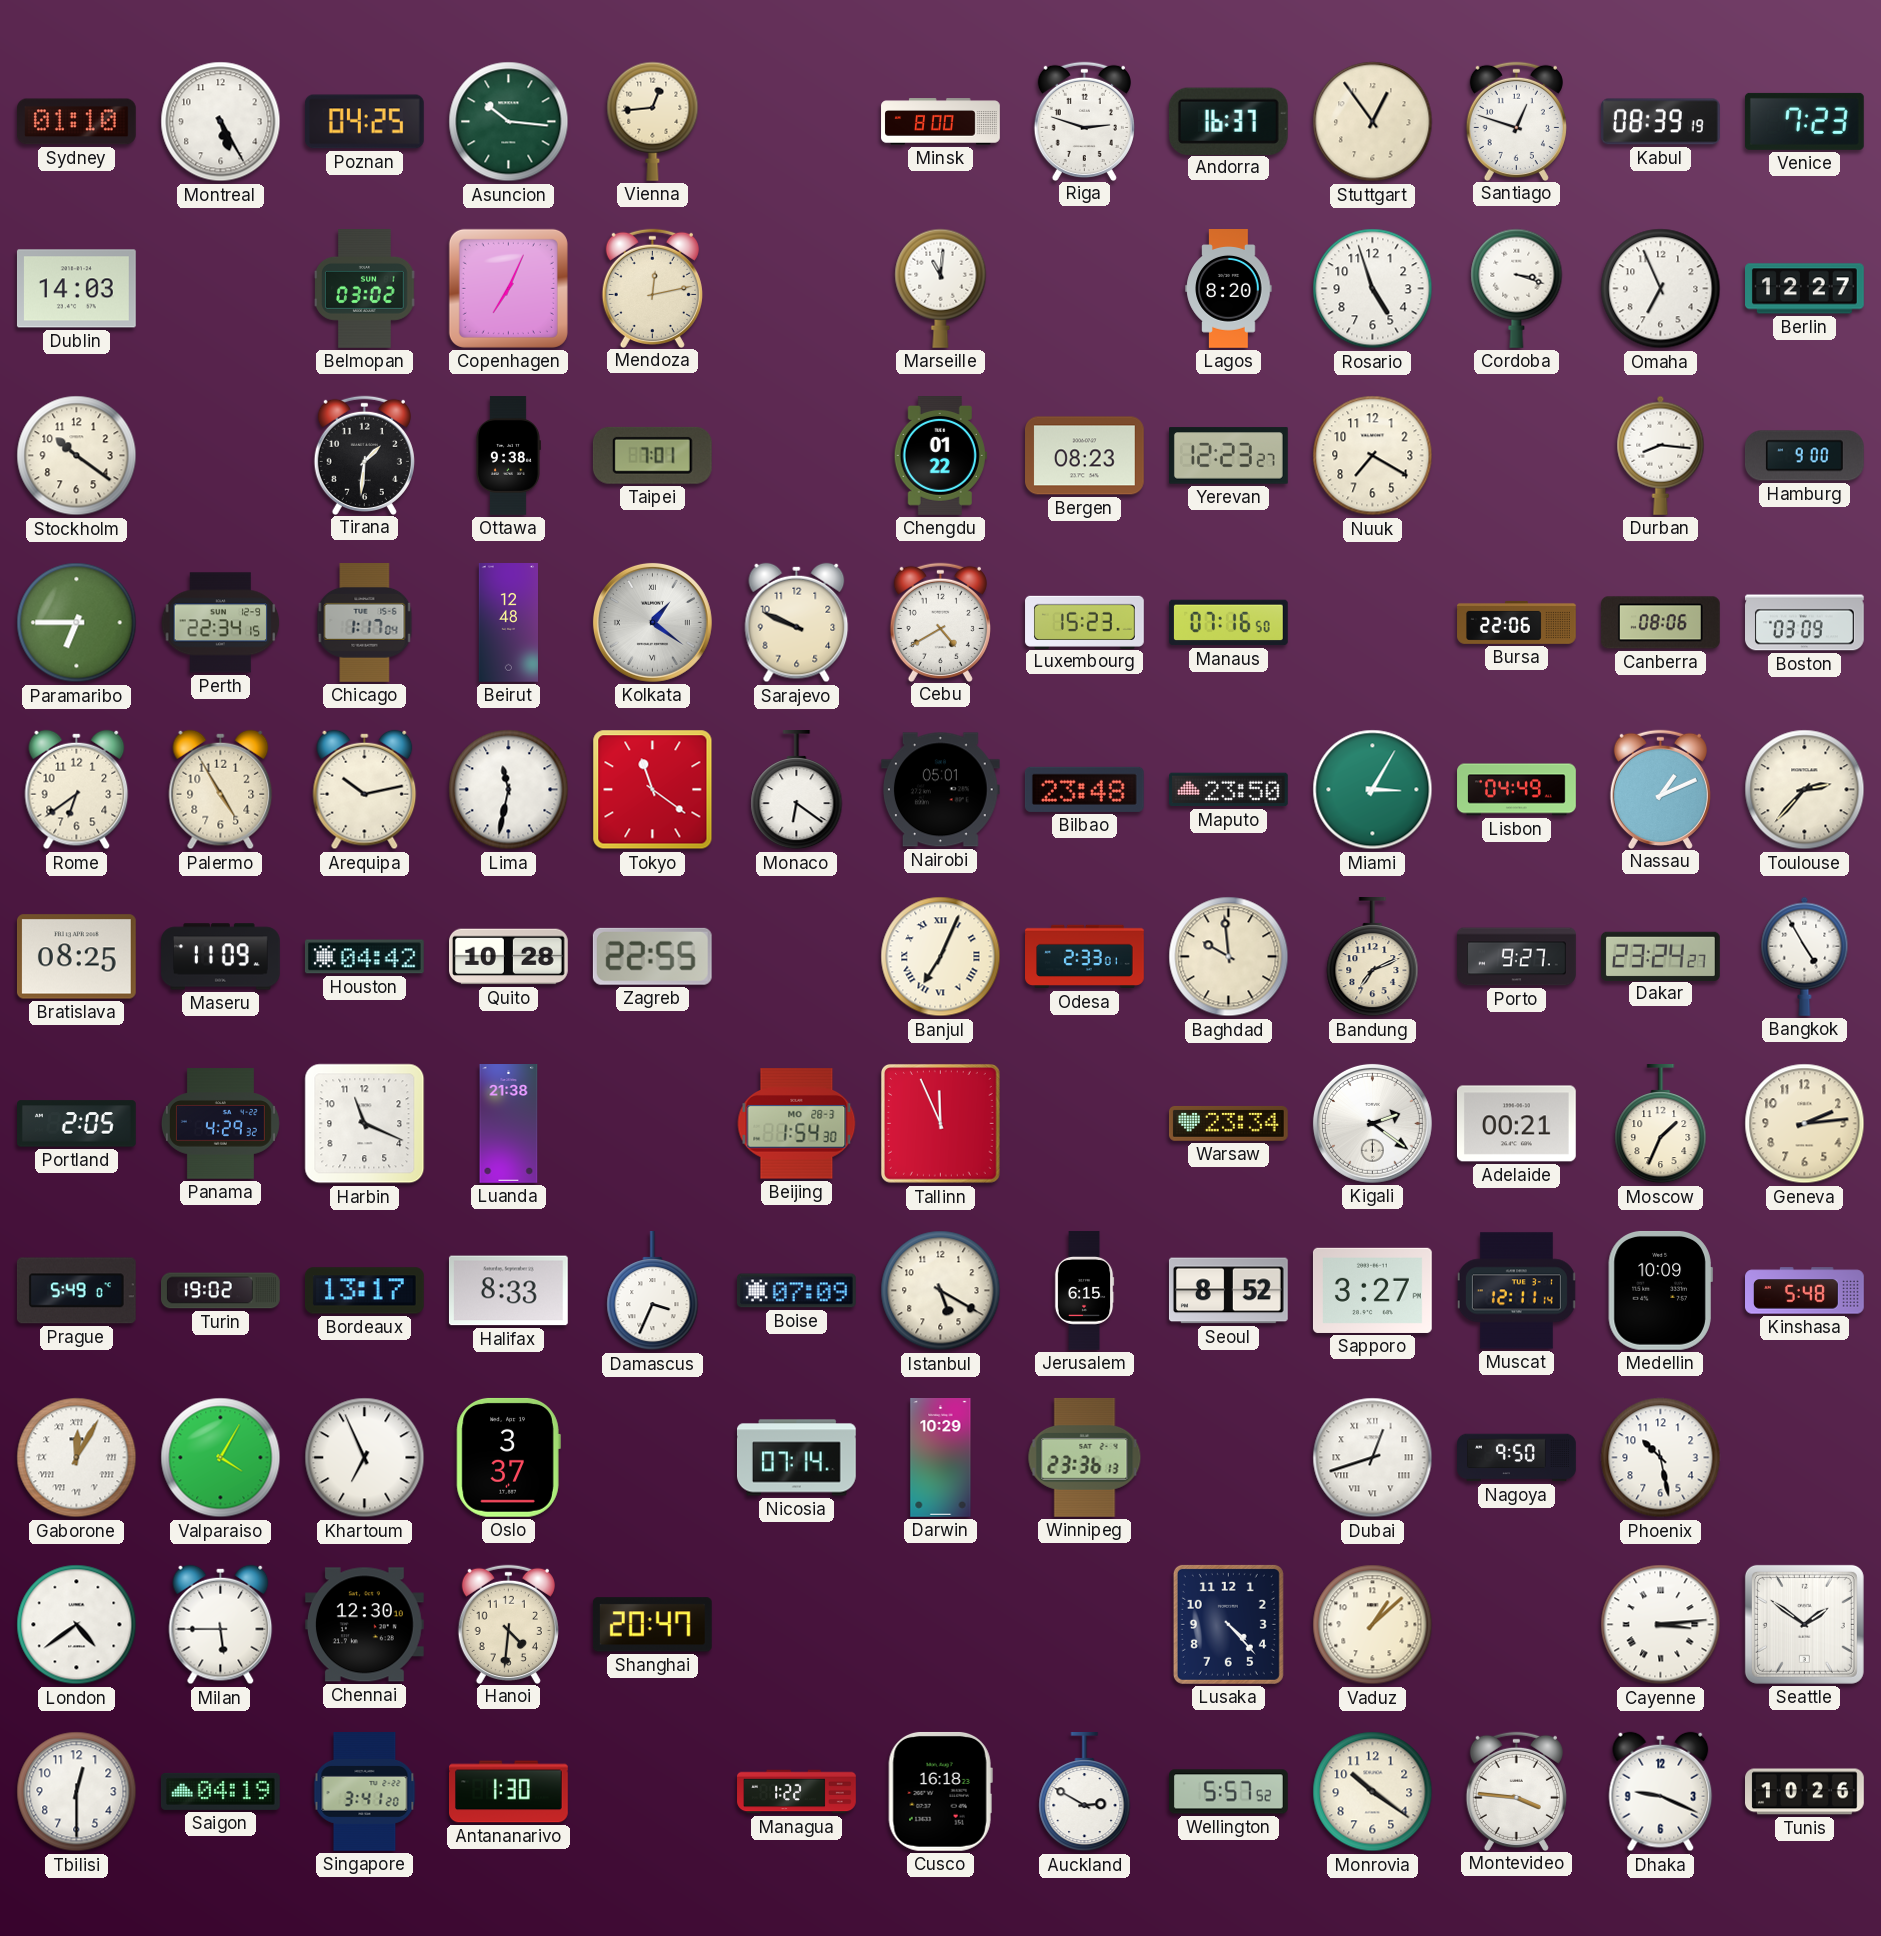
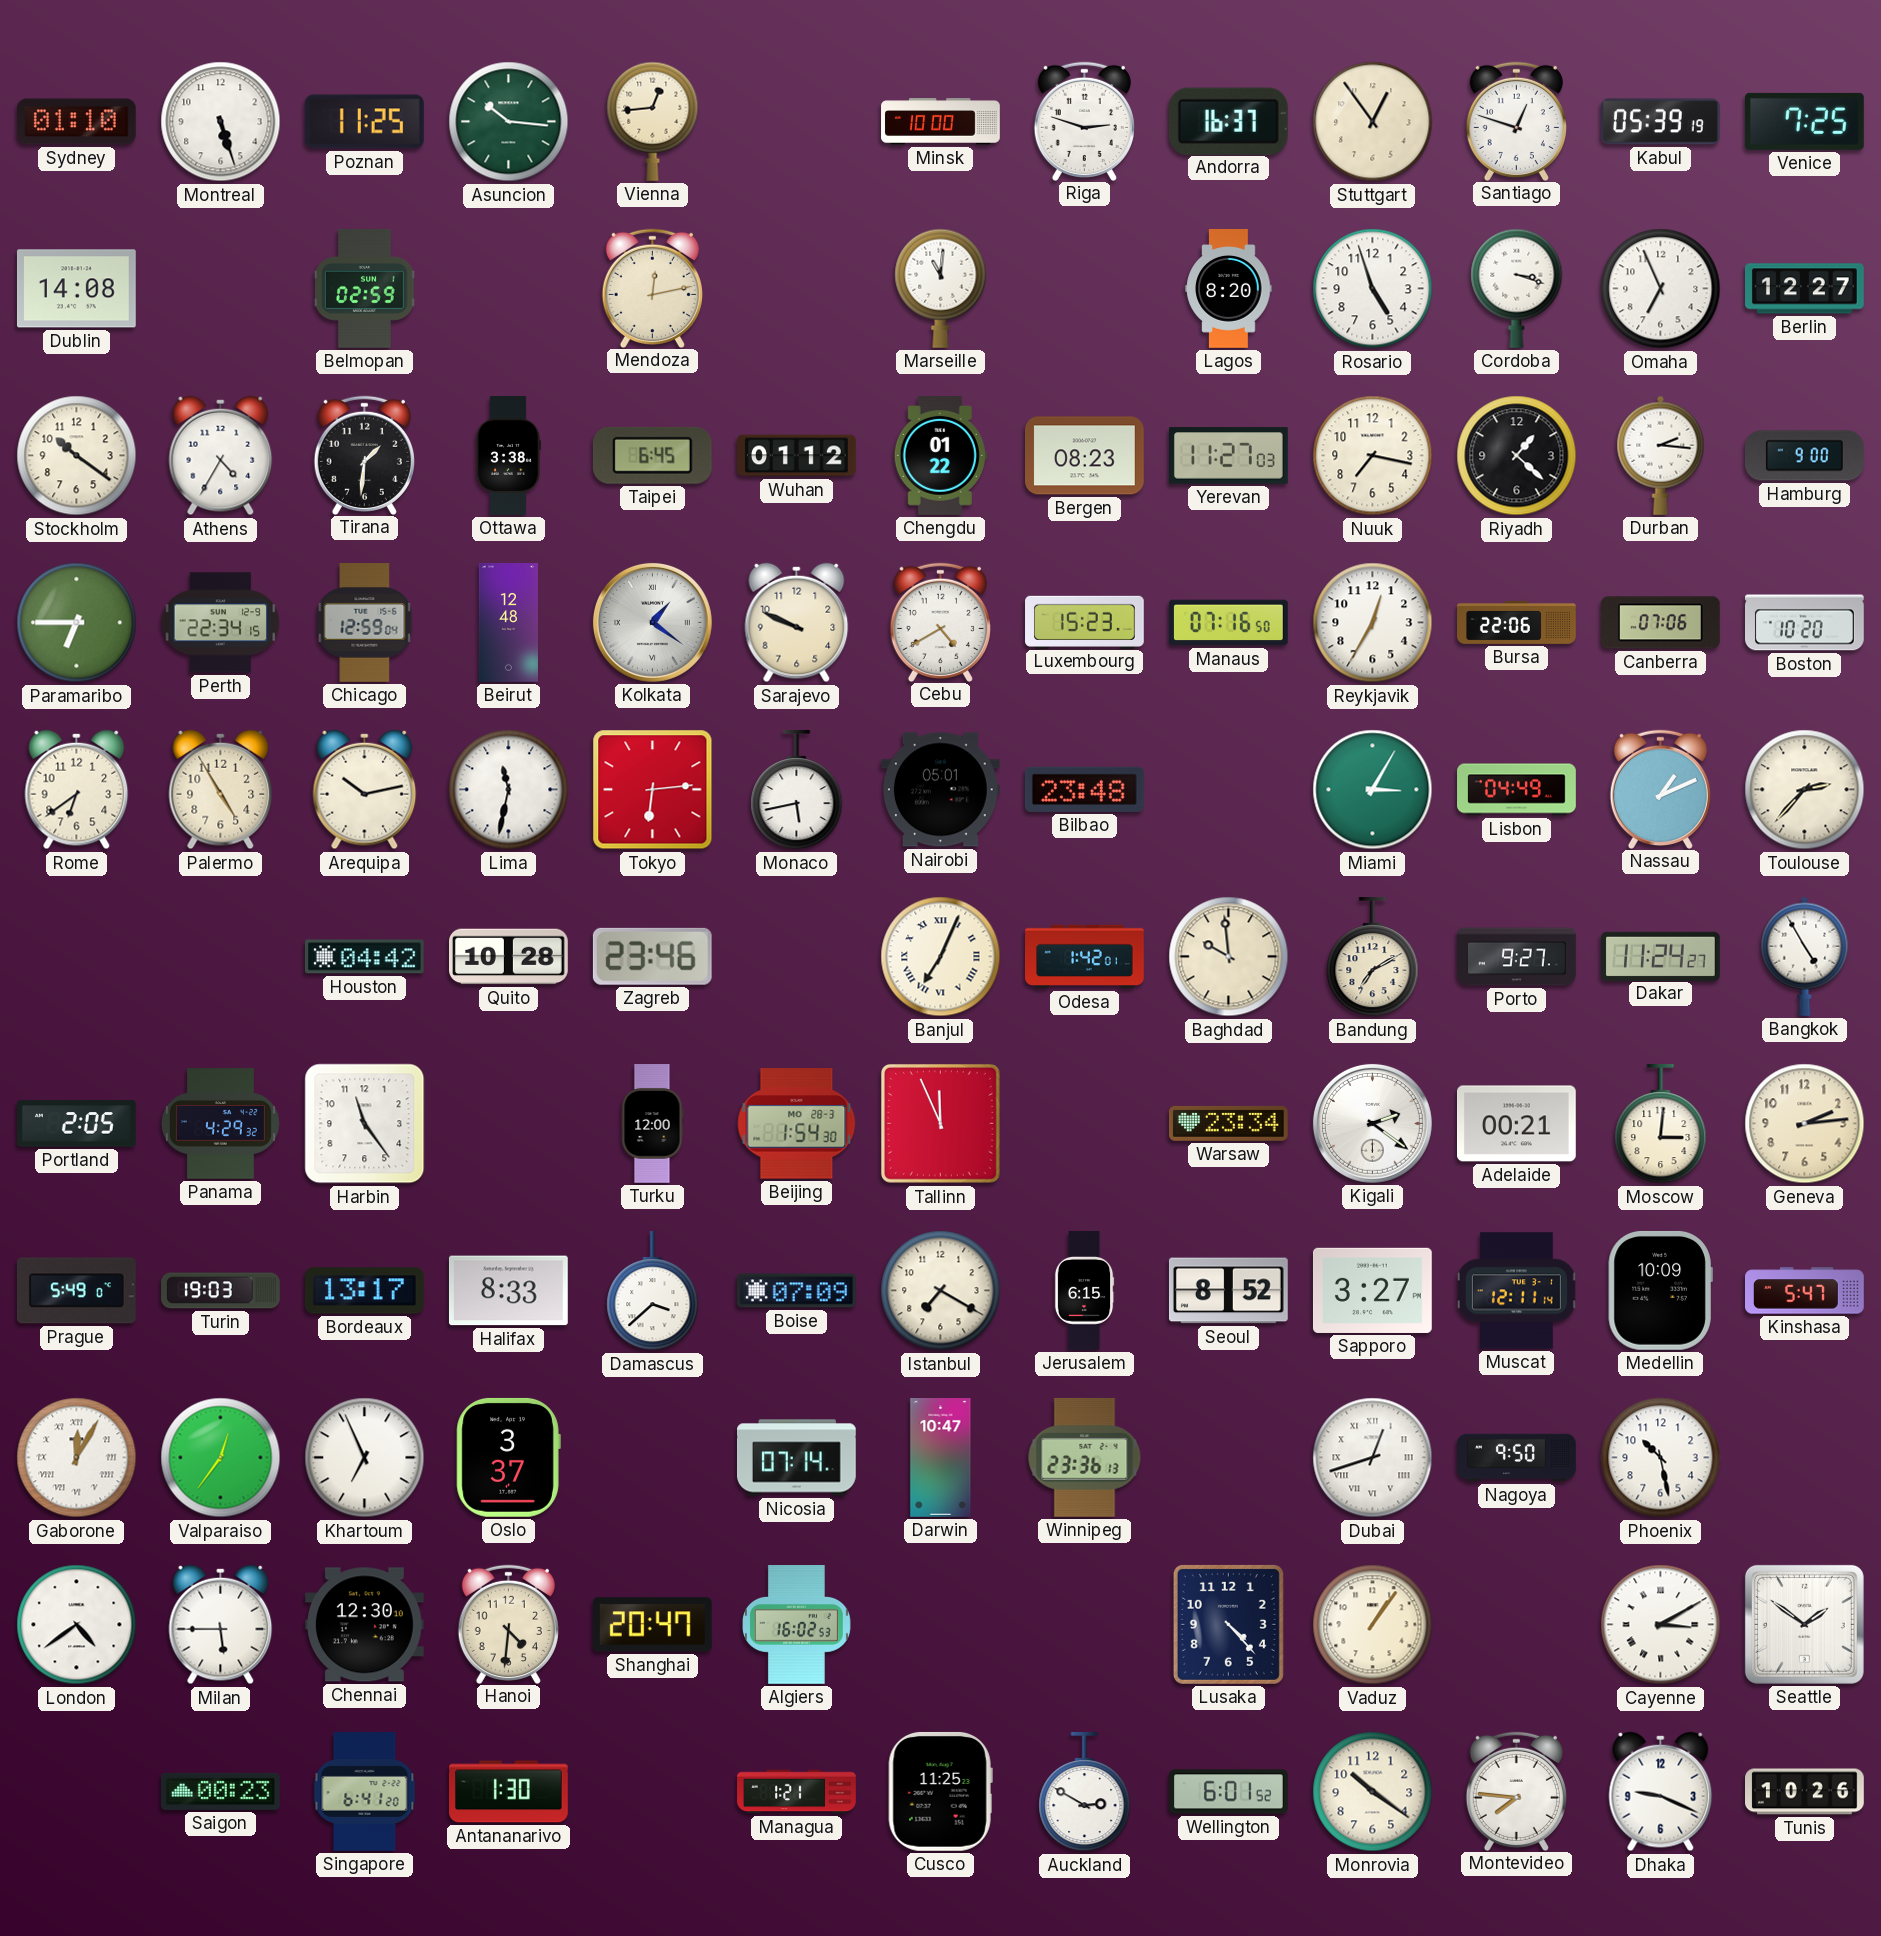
Montreal: 5:25 -> 5:27 (221, 122)
Poznan: 04:25 -> 11:25 (364, 122)
Minsk: 8:00 -> 10:00 (941, 122)
Kabul: 08:39 -> 05:39 (1660, 122)
Venice: 7:23 -> 7:25 (1804, 121)
Dublin: 14:03 -> 14:08 (76, 289)
Belmopan: 03:02 -> 02:59 (365, 289)
Copenhagen: 7:04 -> none (508, 288)
Athens: none -> 4:35 (221, 456)
Ottawa: 9:38 -> 3:38 (509, 456)
Taipei: 7:01 -> 6:45 (652, 455)
Wuhan: none -> 01:12 (797, 456)
Yerevan: 12:23 -> 11:27 (1229, 456)
Nuuk: 7:20 -> 7:17 (1373, 456)
Riyadh: none -> 1:22 (1517, 456)
Durban: 8:16 -> 2:16 (1661, 455)
Chicago: 1:17 -> 12:59 (365, 623)
Reykjavik: none -> 12:35 (1373, 623)
Canberra: 08:06 -> 07:06 (1660, 623)
Boston: 03:09 -> 10:20 (1805, 623)
Tokyo: 11:21 -> 6:14 (653, 790)
Monaco: 6:21 -> 5:43 (797, 791)
Maputo: 23:50 -> none (1228, 790)
Bratislava: 08:25 -> none (76, 957)
Maseru: 11:09 -> none (221, 957)
Zagreb: 22:55 -> 23:46 (652, 956)
Odesa: 2:33 -> 1:42 (1085, 957)
Bandung: 7:11 -> 7:10 (1373, 958)
Dakar: 23:24 -> 11:24 (1661, 956)
Harbin: 11:19 -> 11:24 (365, 1124)
Luanda: 21:38 -> none (509, 1124)
Turku: none -> 12:00 (652, 1124)
Moscow: 1:34 -> 3:01 (1661, 1125)
Turin: 19:02 -> 19:03 (221, 1291)
Damascus: 3:34 -> 3:38 (653, 1292)
Istanbul: 5:20 -> 7:20 (941, 1291)
Kinshasa: 5:48 -> 5:47 (1805, 1291)
Valparaiso: 4:05 -> 12:36 (221, 1458)
Darwin: 10:29 -> 10:47 (941, 1458)
Algiers: none -> 16:02 (797, 1625)
Vaduz: 1:08 -> 1:06 (1373, 1625)
Cayenne: 3:14 -> 3:10 (1661, 1625)
Tbilisi: 12:30 -> none (77, 1792)
Saigon: 04:19 -> 00:23 (221, 1791)
Singapore: 3:41 -> 6:41 (365, 1792)
Managua: 1:22 -> 1:21 (797, 1792)
Cusco: 16:18 -> 11:25 (940, 1791)
Wellington: 5:57 -> 6:01 (1229, 1792)
Montevideo: 3:46 -> 7:46 (1516, 1791)
